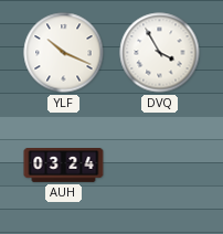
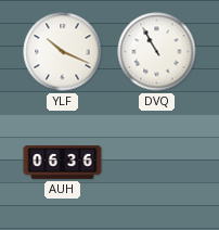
DVQ: 3:55 -> 10:55 (157, 52)
AUH: 03:24 -> 06:36 (63, 163)
